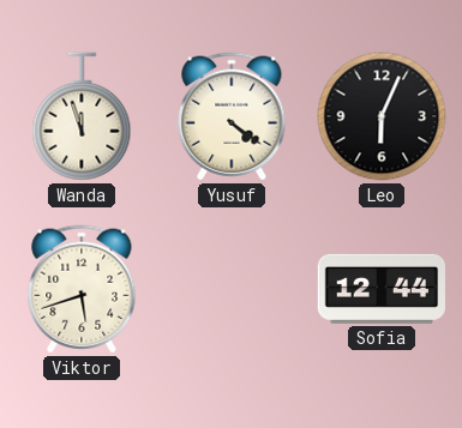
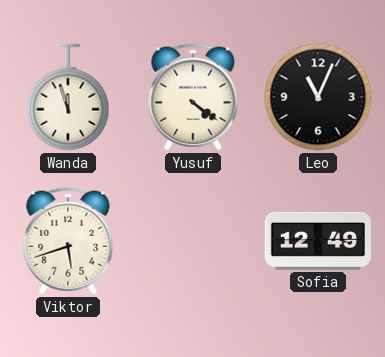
Leo: 6:04 -> 11:04 (318, 97)
Sofia: 12:44 -> 12:49 (317, 241)
